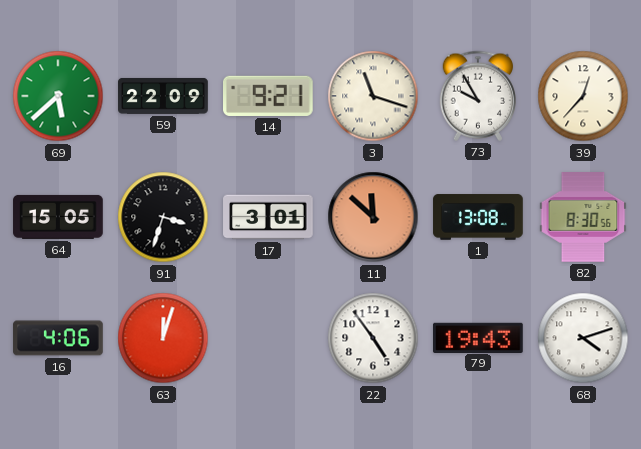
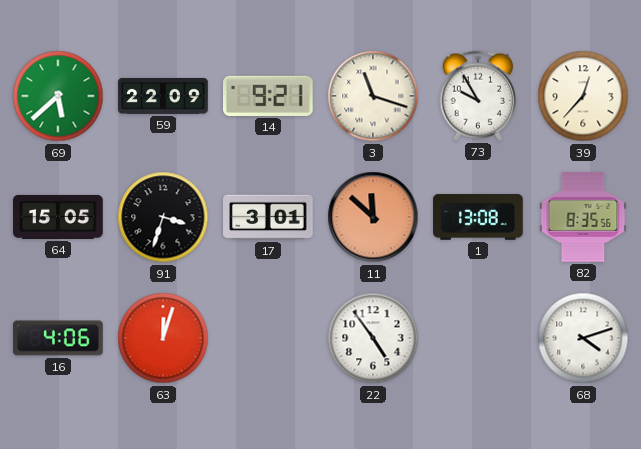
82: 8:30 -> 8:35 (583, 217)
79: 19:43 -> none (479, 337)
